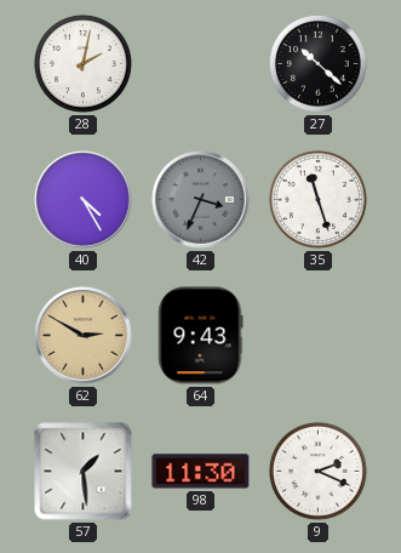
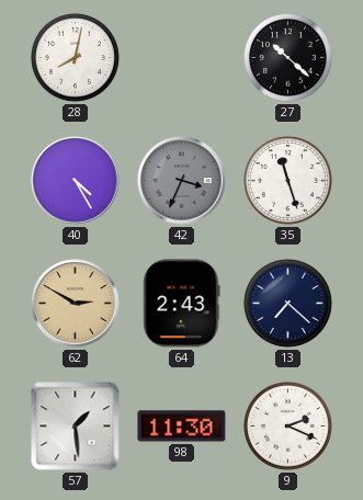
28: 2:02 -> 8:02 (75, 57)
64: 9:43 -> 2:43 (182, 304)
13: none -> 7:22 (287, 303)
